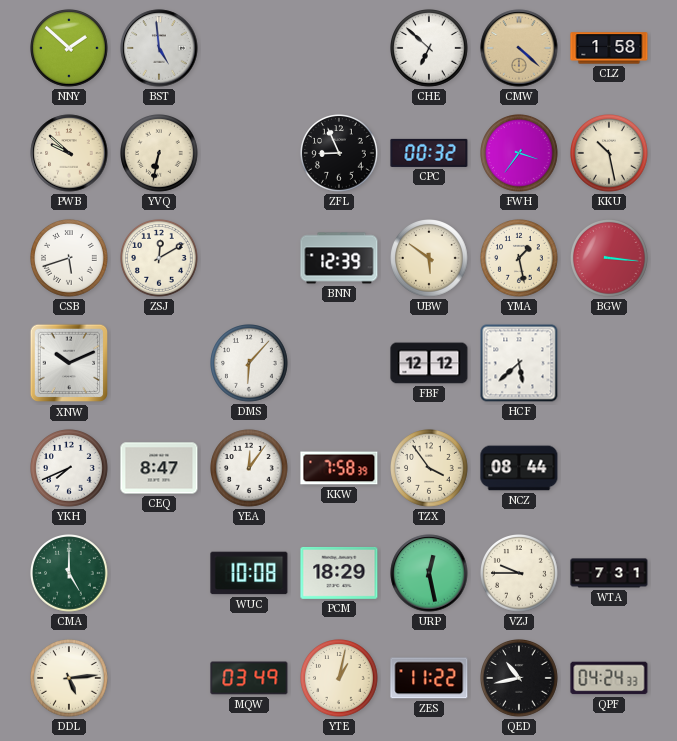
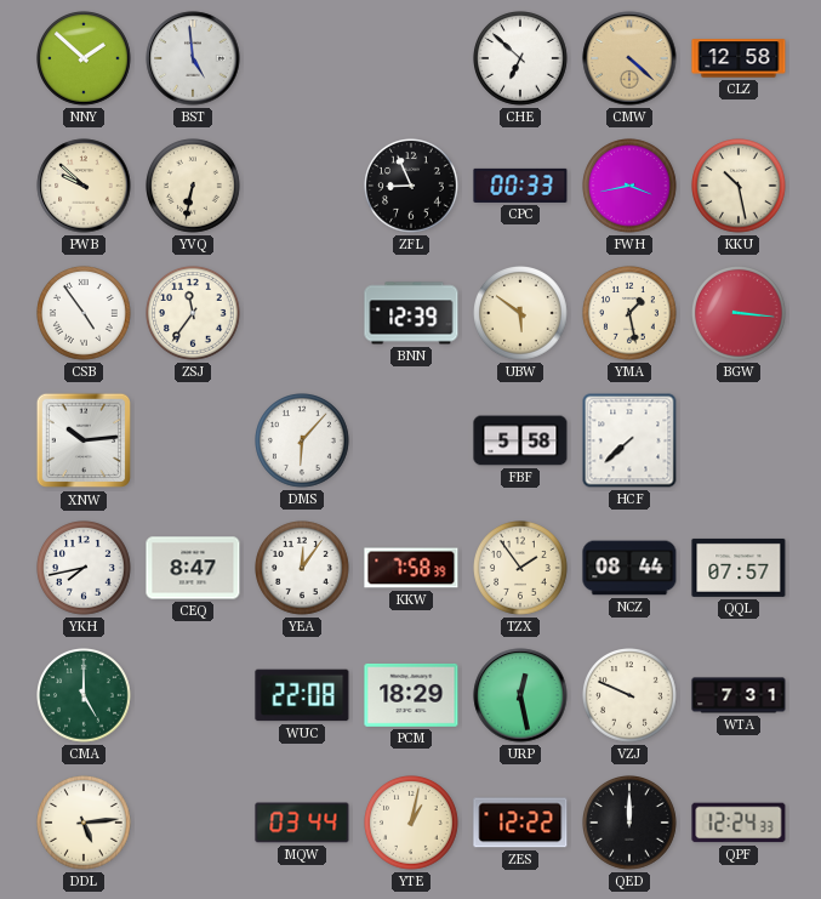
CLZ: 1:58 -> 12:58 (739, 58)
CPC: 00:32 -> 00:33 (520, 186)
FWH: 3:36 -> 3:43 (631, 187)
CSB: 5:42 -> 4:54 (85, 314)
ZSJ: 12:10 -> 11:36 (194, 314)
XNW: 10:11 -> 10:14 (84, 440)
FBF: 12:12 -> 5:58 (520, 440)
HCF: 5:38 -> 7:38 (629, 440)
YKH: 7:41 -> 7:43 (85, 569)
TZX: 3:54 -> 1:54 (521, 569)
QQL: none -> 07:57 (739, 568)
WUC: 10:08 -> 22:08 (302, 695)
VZJ: 9:45 -> 9:49 (631, 696)
MQW: 03:49 -> 03:44 (302, 823)
ZES: 11:22 -> 12:22 (520, 823)
QED: 10:43 -> 12:00 (631, 824)
QPF: 04:24 -> 12:24 (739, 823)
